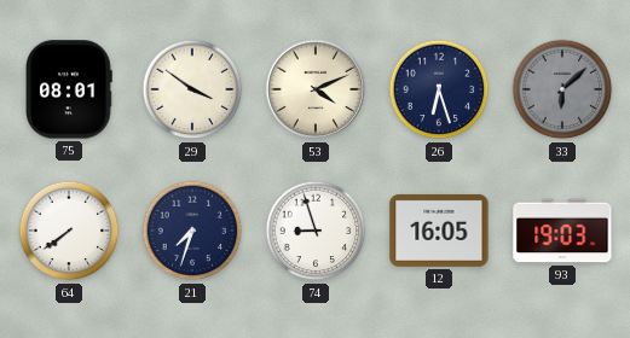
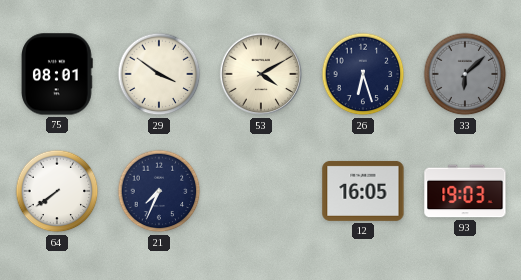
53: 4:11 -> 4:10 (261, 74)
21: 7:33 -> 7:34 (159, 191)
74: 8:57 -> none (316, 231)
